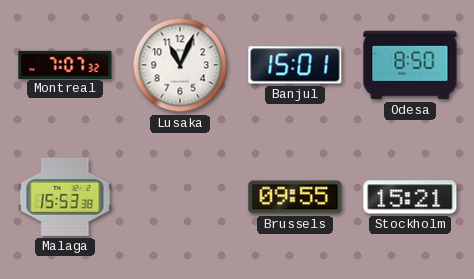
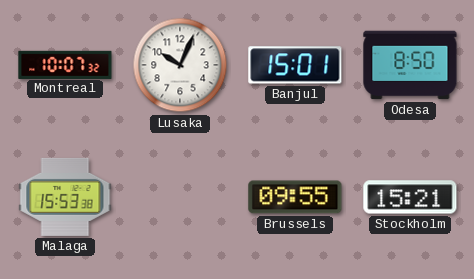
Montreal: 7:07 -> 10:07 (65, 64)
Lusaka: 11:04 -> 10:04 (180, 65)
